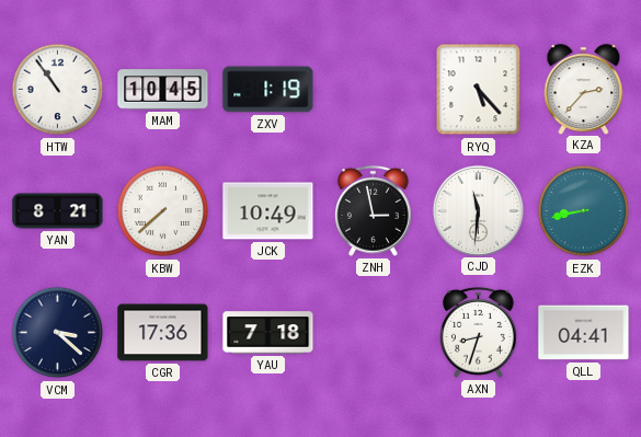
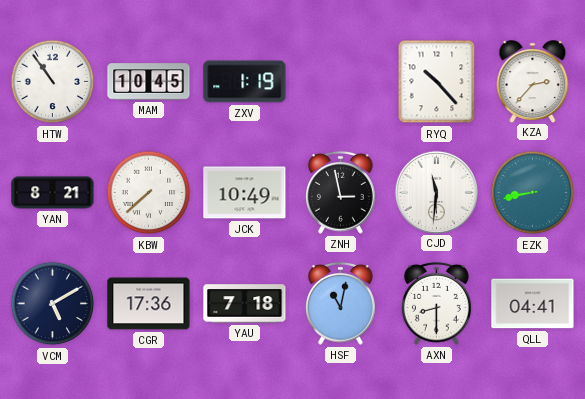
RYQ: 5:23 -> 10:23 (437, 82)
VCM: 3:22 -> 5:10 (53, 304)
HSF: none -> 11:02 (341, 303)
AXN: 8:33 -> 8:30 (437, 303)
